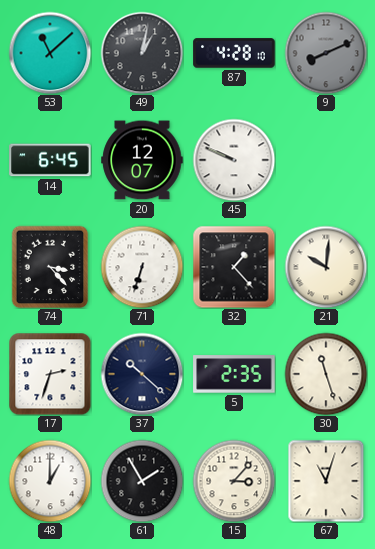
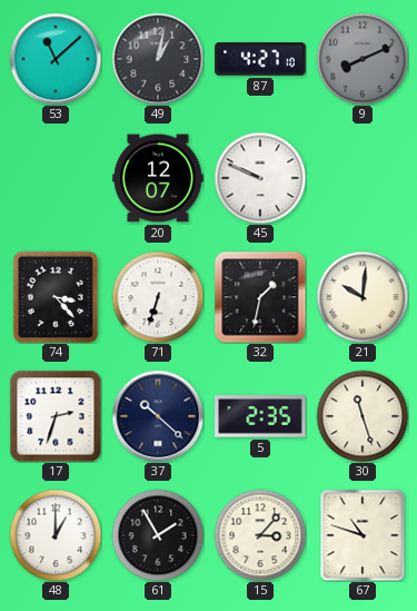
87: 4:28 -> 4:27 (260, 59)
14: 6:45 -> none (50, 160)
32: 1:23 -> 1:32 (260, 297)
67: 11:03 -> 10:48 (363, 535)
